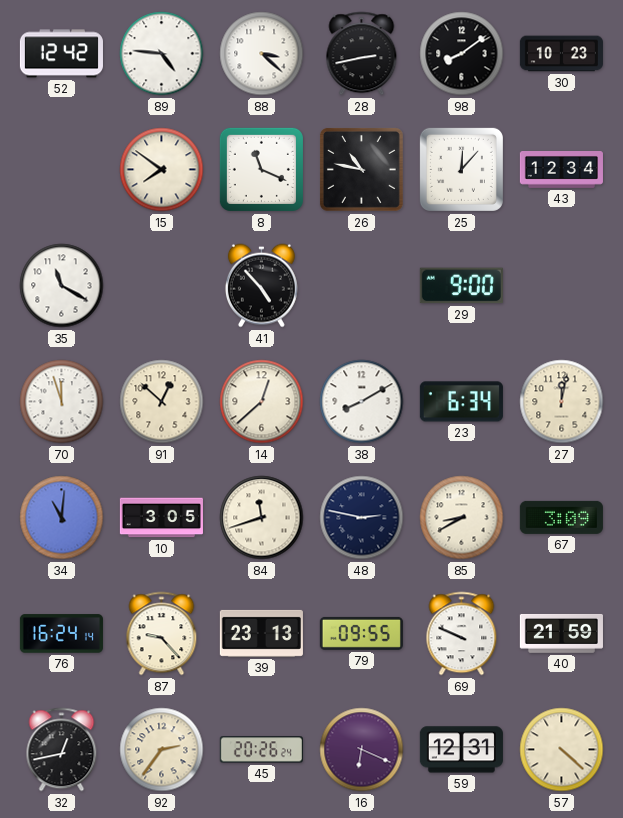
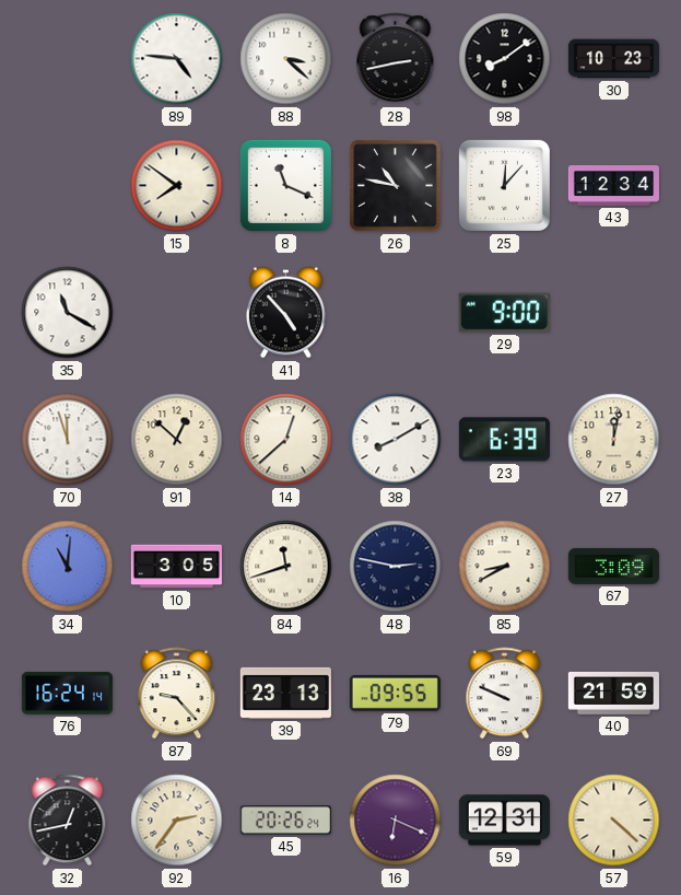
52: 12:42 -> none (61, 54)
23: 6:34 -> 6:39 (504, 440)
